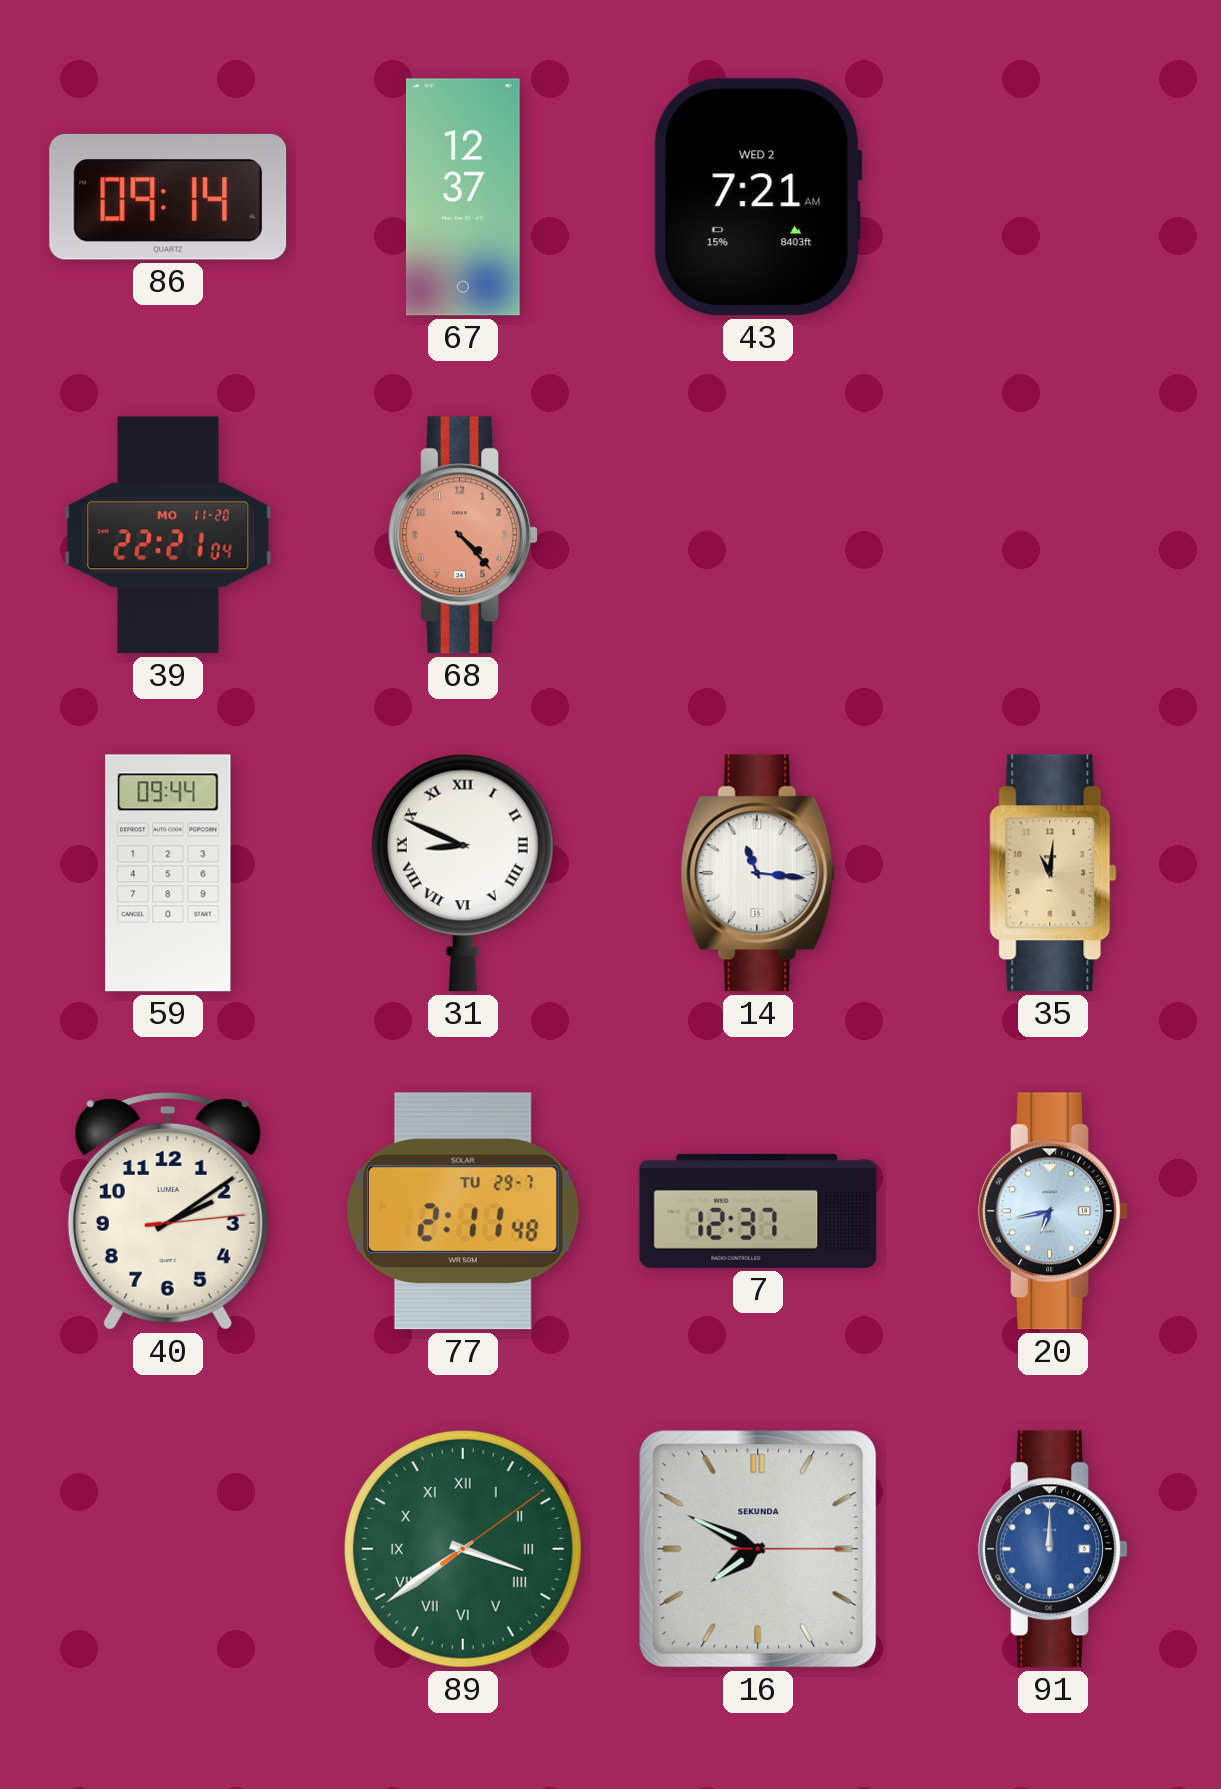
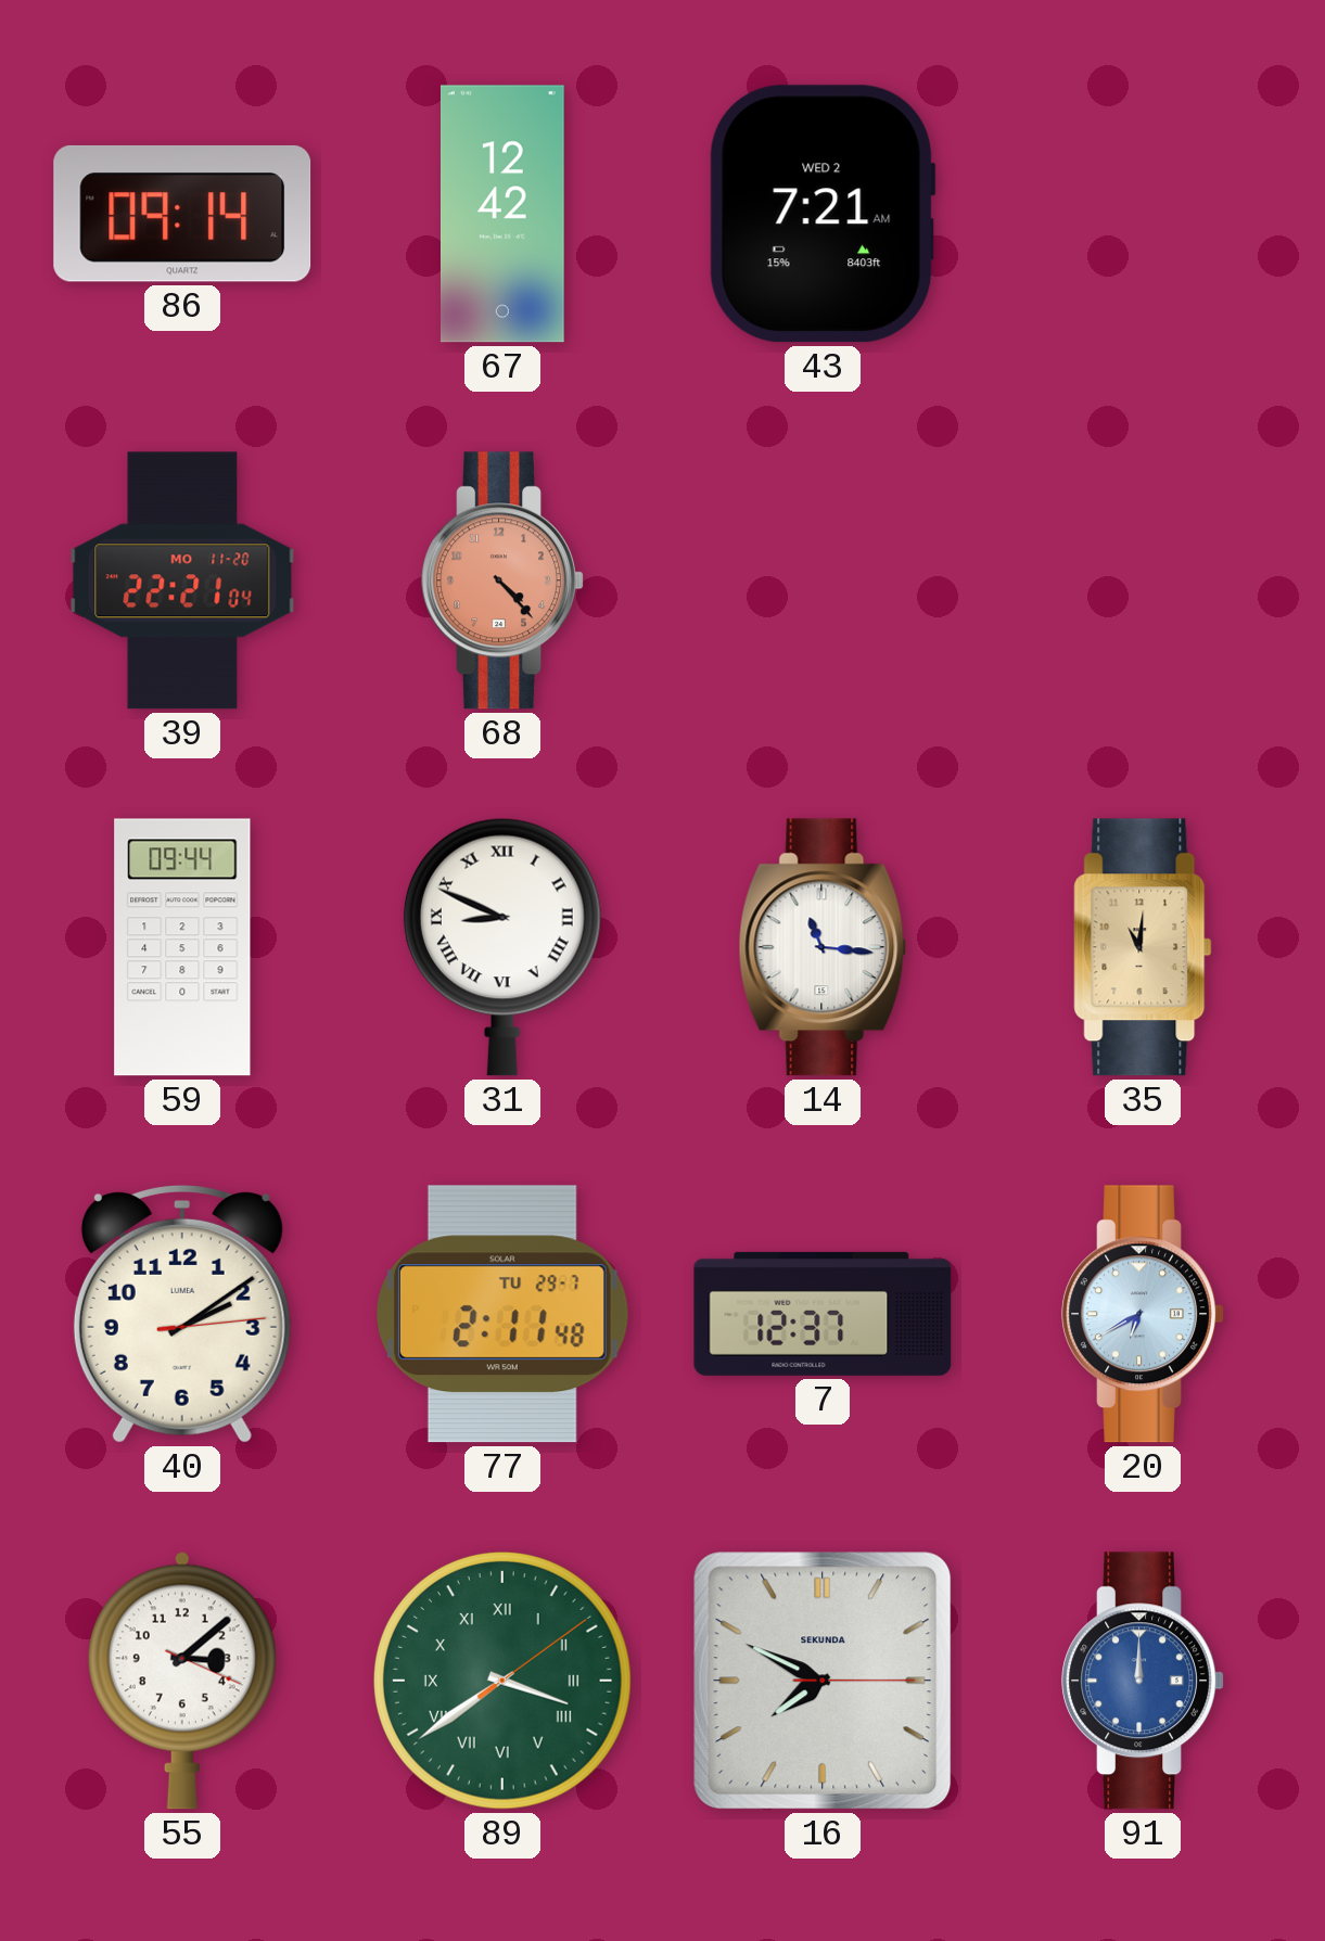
67: 12:37 -> 12:42 (502, 214)
20: 6:43 -> 6:40 (1143, 1314)
55: none -> 3:08 (182, 1681)
